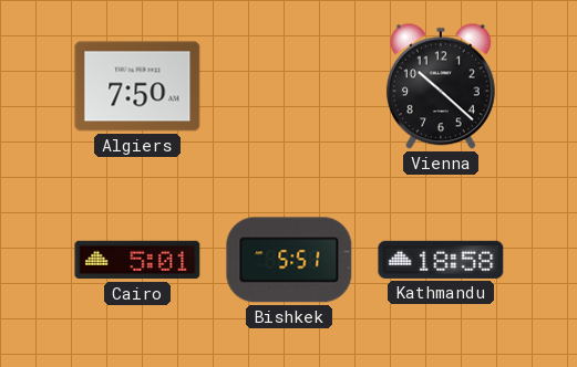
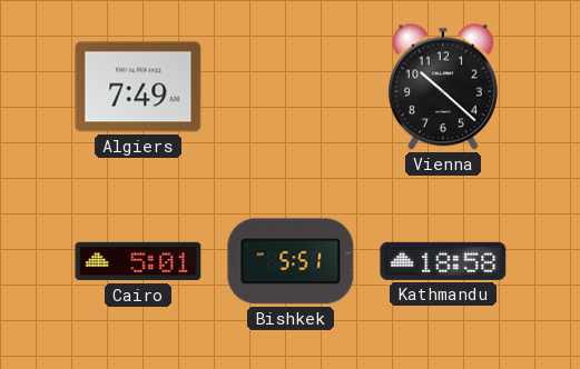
Algiers: 7:50 -> 7:49 (138, 87)
